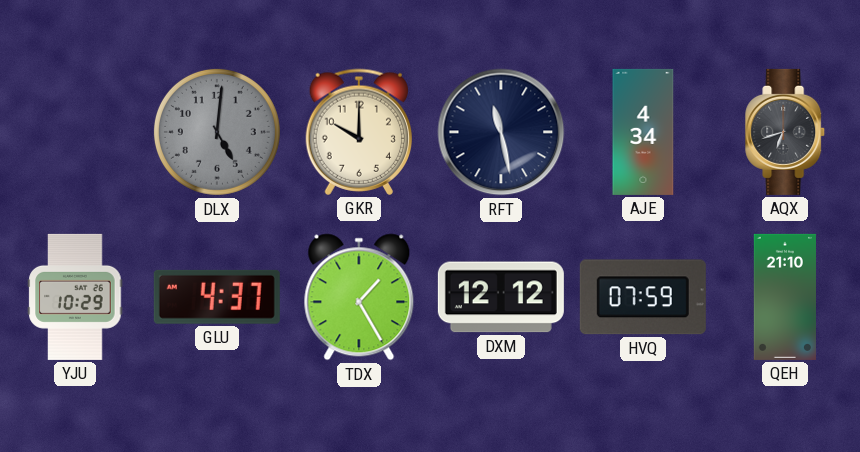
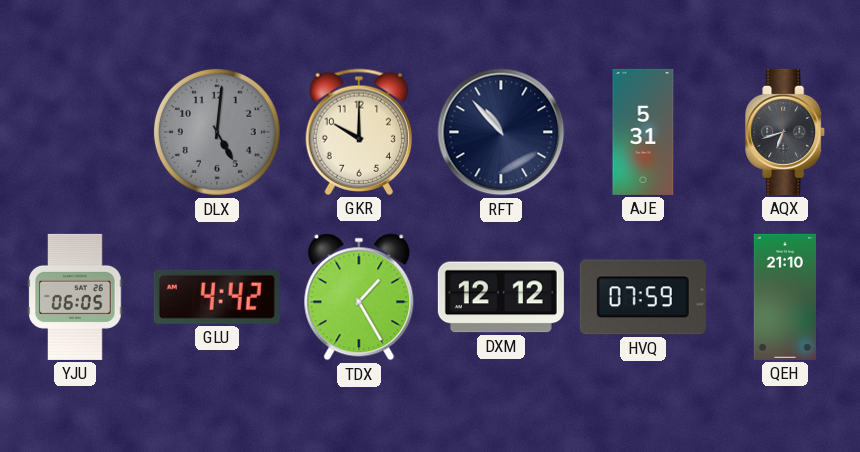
RFT: 11:28 -> 10:53 (501, 132)
AJE: 4:34 -> 5:31 (643, 132)
YJU: 10:29 -> 06:05 (75, 297)
GLU: 4:37 -> 4:42 (217, 297)
